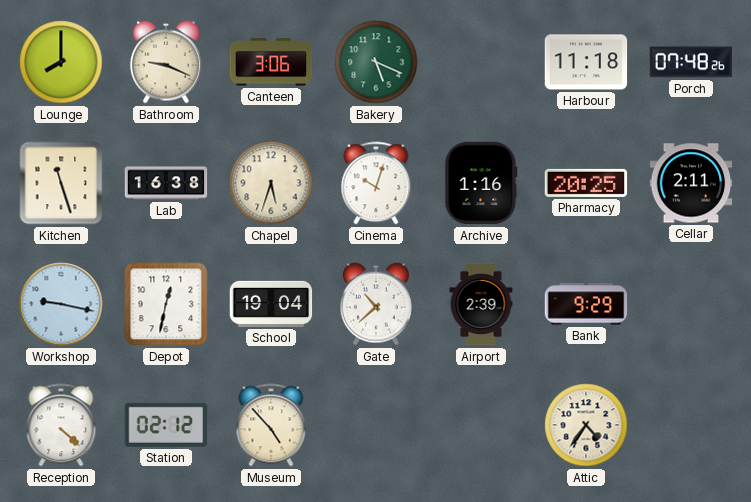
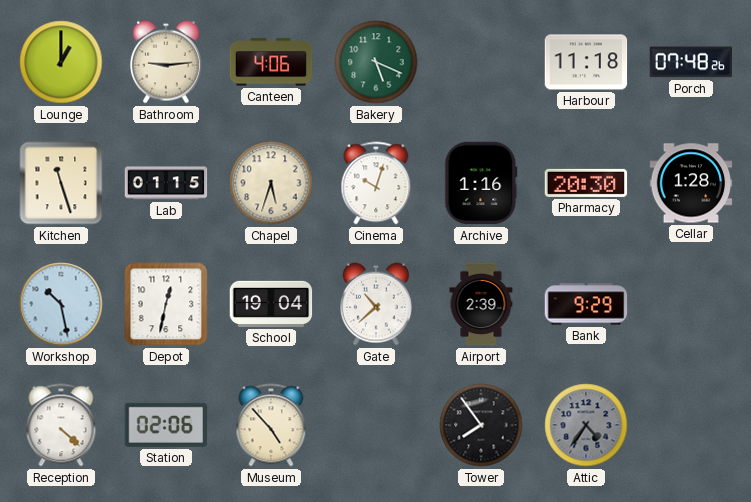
Lounge: 8:00 -> 1:00 (61, 62)
Bathroom: 9:19 -> 9:14 (166, 62)
Canteen: 3:06 -> 4:06 (271, 62)
Lab: 16:38 -> 01:15 (166, 183)
Pharmacy: 20:25 -> 20:30 (586, 183)
Cellar: 2:11 -> 1:28 (691, 183)
Workshop: 9:17 -> 10:28 (61, 304)
Station: 02:12 -> 02:06 (166, 425)
Tower: none -> 7:54 (481, 425)
Attic dial: cream -> grey (586, 425)
